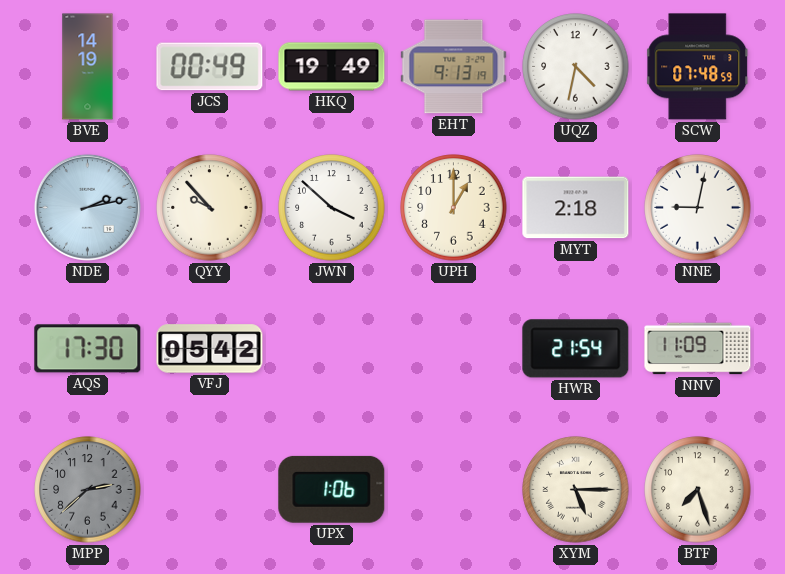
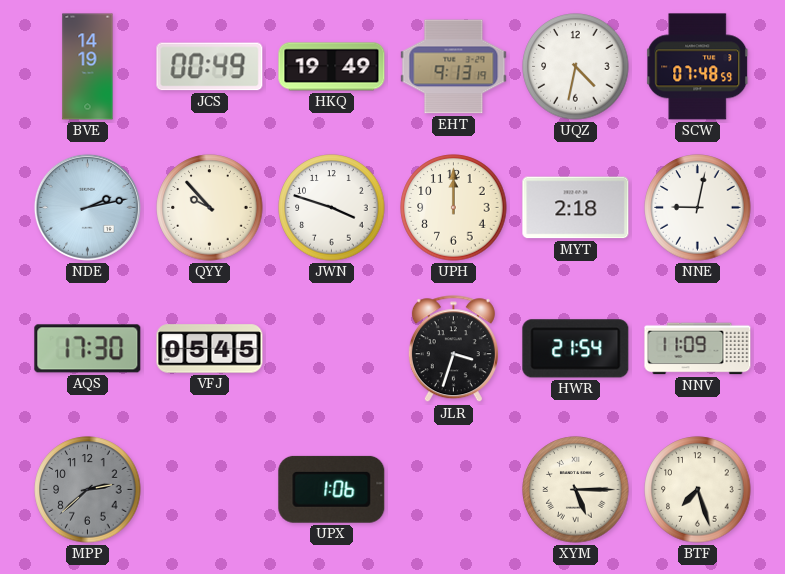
JWN: 3:52 -> 3:48 (332, 208)
UPH: 1:00 -> 12:00 (454, 208)
VFJ: 05:42 -> 05:45 (210, 349)
JLR: none -> 3:33 (453, 349)
